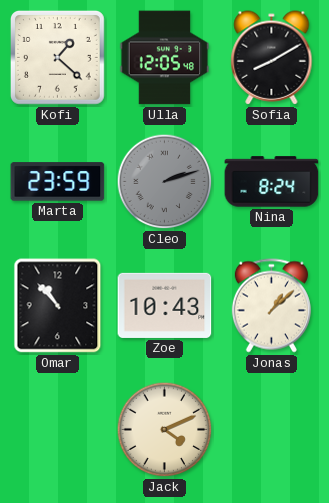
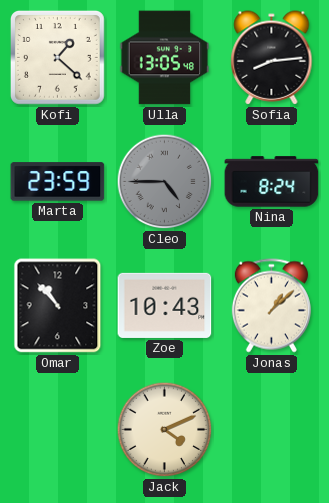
Ulla: 12:05 -> 13:05 (165, 58)
Sofia: 8:10 -> 8:14 (272, 58)
Cleo: 2:12 -> 4:45 (165, 182)
